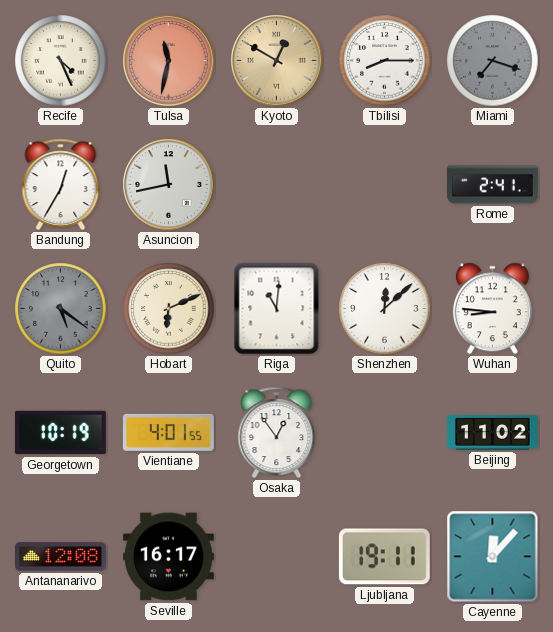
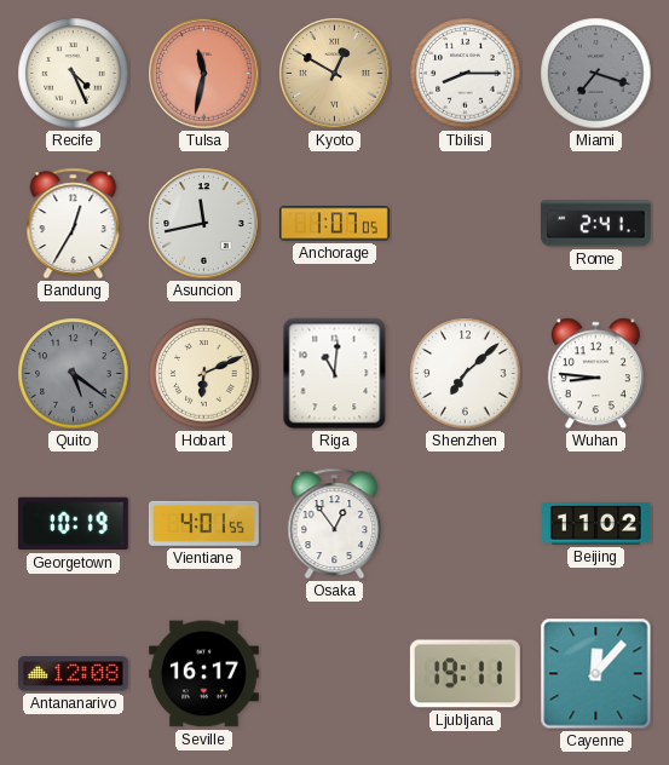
Anchorage: none -> 1:07 (334, 224)
Shenzhen: 12:08 -> 7:08 (466, 374)
